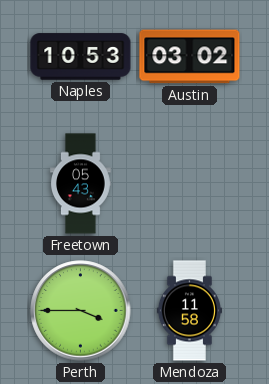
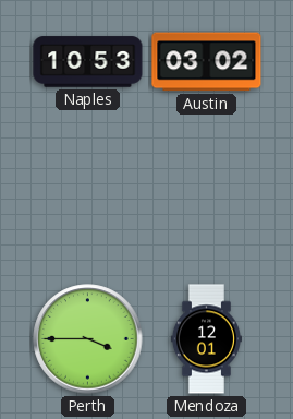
Freetown: 05:43 -> none (81, 184)
Mendoza: 11:58 -> 12:01 (206, 339)
